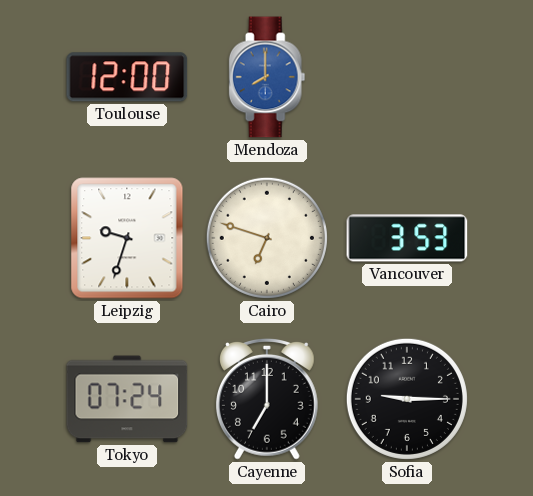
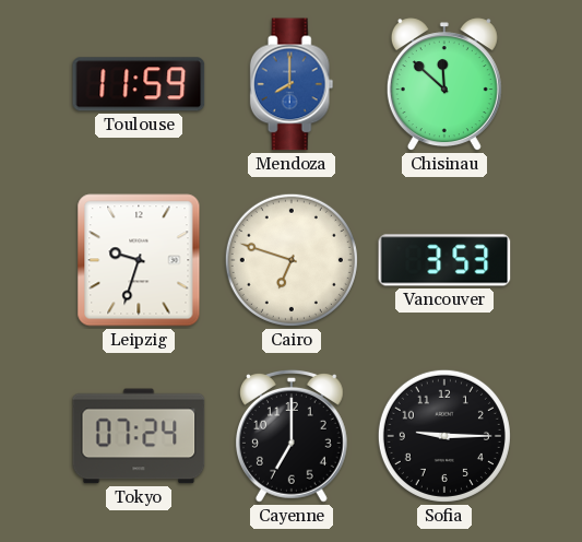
Toulouse: 12:00 -> 11:59 (139, 84)
Chisinau: none -> 11:52 (444, 85)
